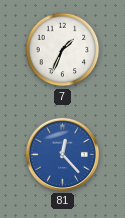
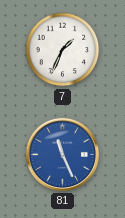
81: 12:23 -> 11:26 (62, 154)
